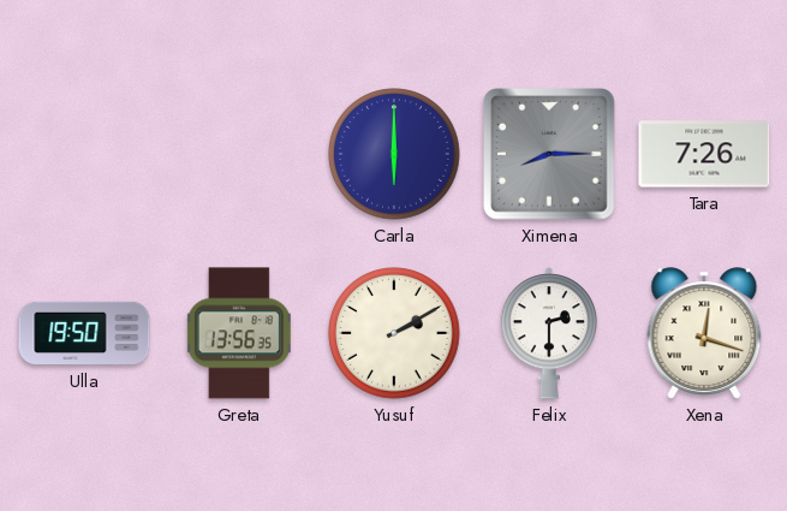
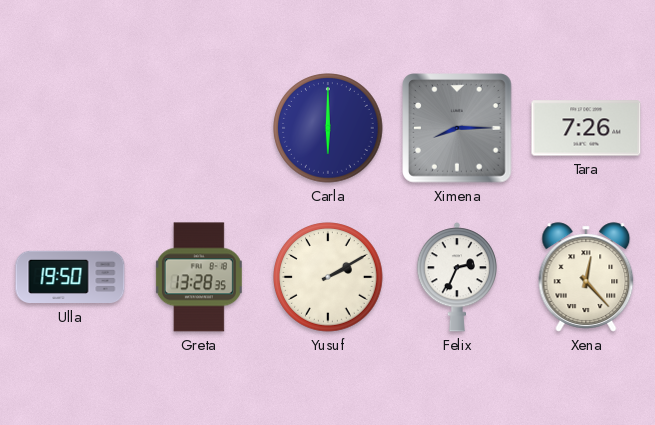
Greta: 13:56 -> 13:28 (199, 277)
Felix: 2:30 -> 2:34 (457, 277)
Xena: 12:18 -> 12:23 (586, 277)
